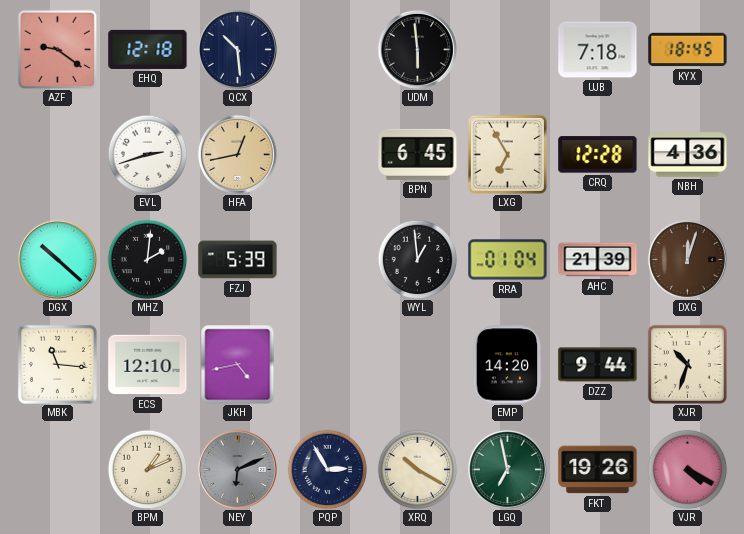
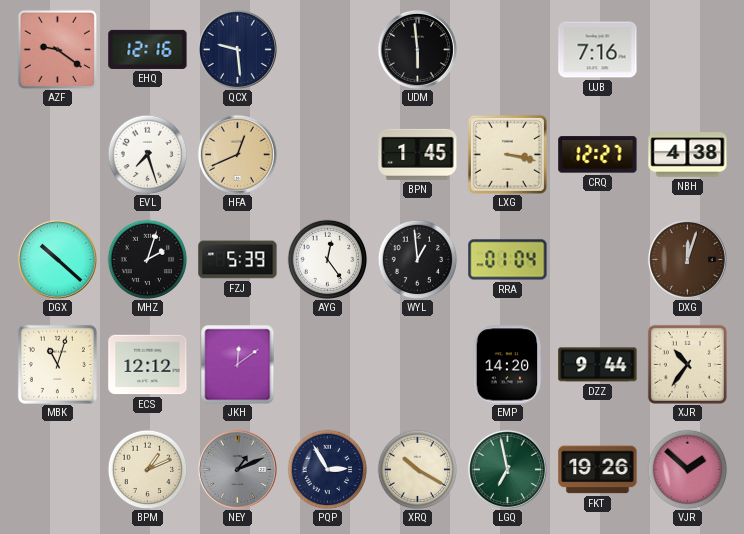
EHQ: 12:18 -> 12:16 (148, 49)
QCX: 10:29 -> 9:29 (237, 49)
UJB: 7:18 -> 7:16 (598, 50)
KYX: 18:45 -> none (688, 50)
EVL: 2:42 -> 7:27 (147, 154)
HFA: 12:43 -> 12:41 (237, 154)
BPN: 6:45 -> 1:45 (418, 154)
LXG: 6:55 -> 3:17 (507, 154)
CRQ: 12:28 -> 12:27 (598, 155)
NBH: 4:36 -> 4:38 (688, 155)
MHZ: 2:01 -> 2:03 (147, 259)
AYG: none -> 12:24 (327, 259)
AHC: 21:39 -> none (598, 260)
MBK: 11:16 -> 11:03 (57, 364)
ECS: 12:10 -> 12:12 (148, 365)
JKH: 4:43 -> 12:09 (238, 365)
XJR: 10:33 -> 10:36 (687, 364)
NEY: 6:11 -> 1:11 (237, 469)
VJR: 4:20 -> 1:52 (687, 469)
